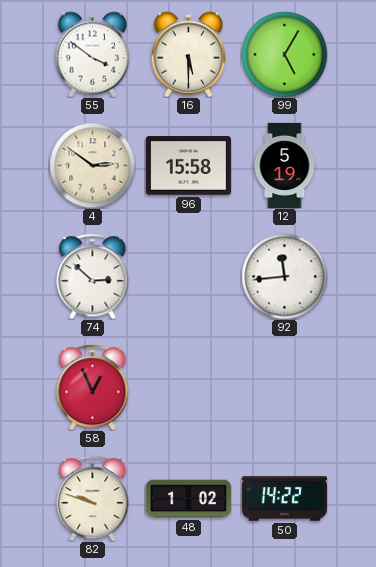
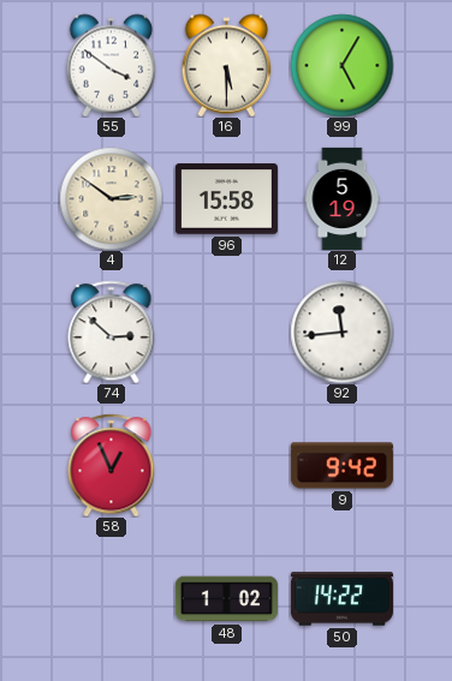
9: none -> 9:42 (341, 466)
82: 9:48 -> none (93, 498)
